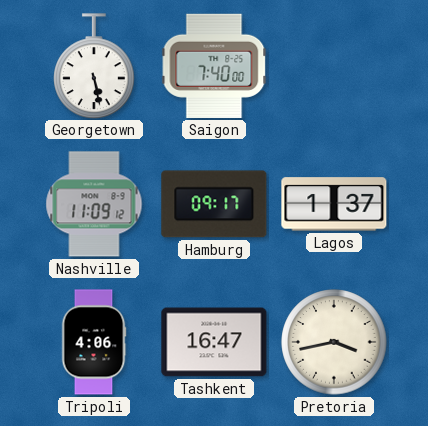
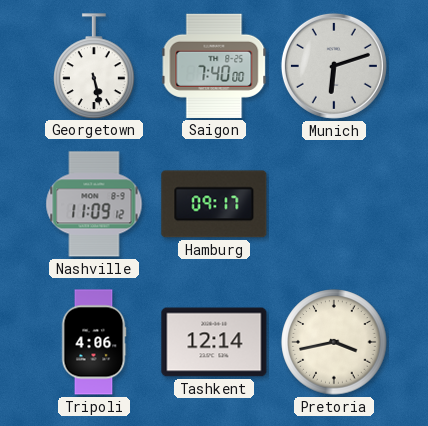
Munich: none -> 6:12 (334, 66)
Lagos: 1:37 -> none (334, 204)
Tashkent: 16:47 -> 12:14 (214, 342)
